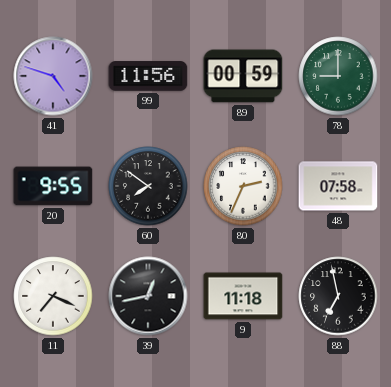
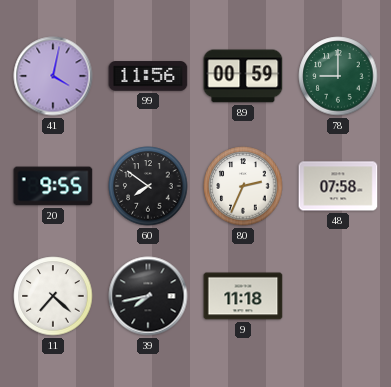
41: 4:48 -> 4:02 (53, 76)
11: 7:19 -> 7:22 (53, 296)
39: 12:43 -> 7:43 (148, 296)
88: 6:58 -> none (338, 296)
